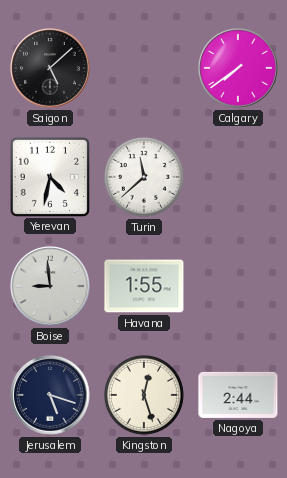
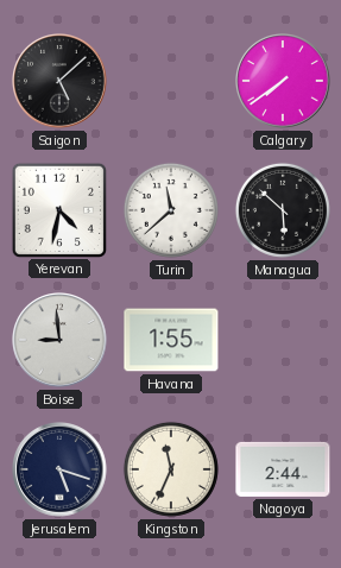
Managua: none -> 5:52 (283, 210)
Kingston: 12:27 -> 11:34 (171, 469)
